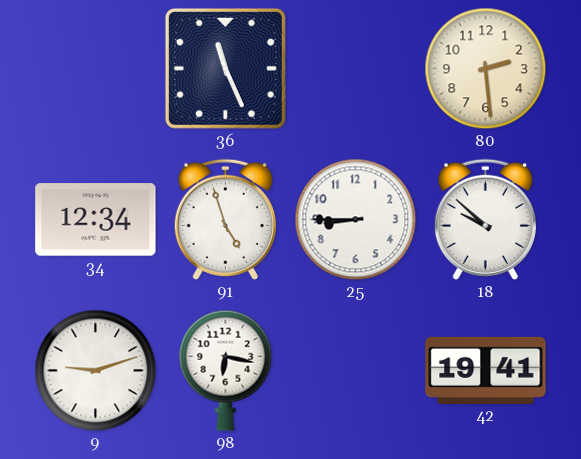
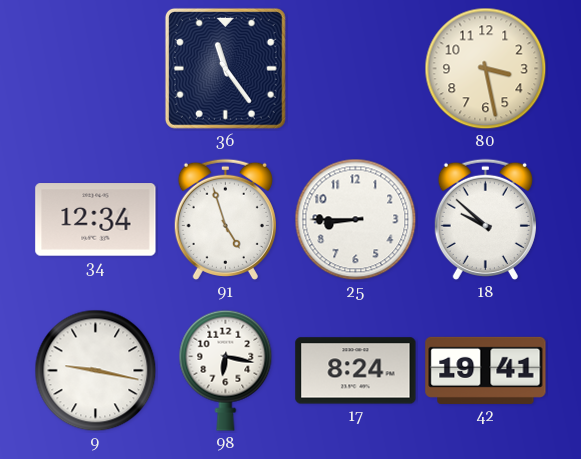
36: 11:26 -> 11:24 (225, 68)
80: 2:29 -> 3:28 (486, 69)
9: 9:12 -> 9:17 (96, 371)
17: none -> 8:24 (356, 371)
